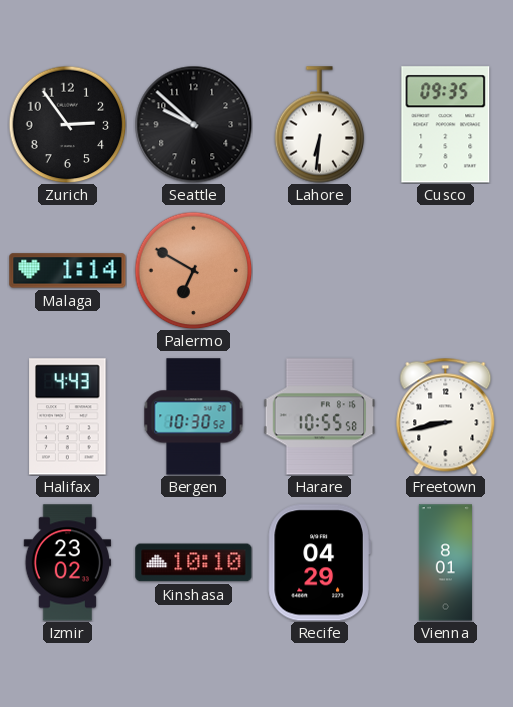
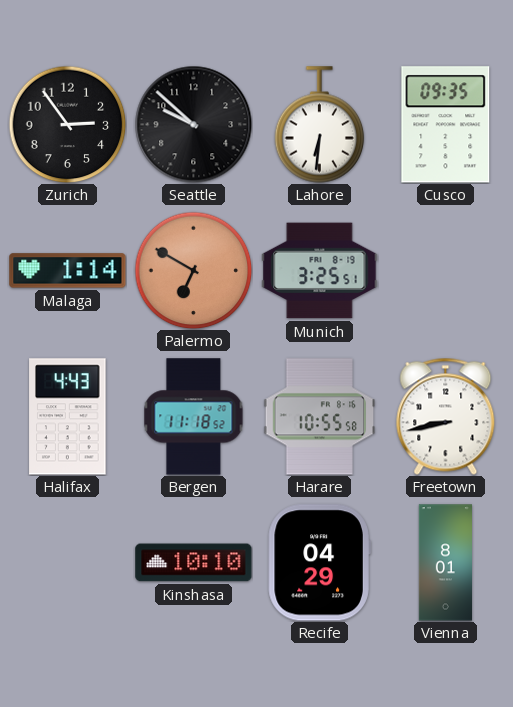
Munich: none -> 3:25 (320, 271)
Bergen: 10:30 -> 11:18 (194, 417)
Izmir: 23:02 -> none (67, 563)
